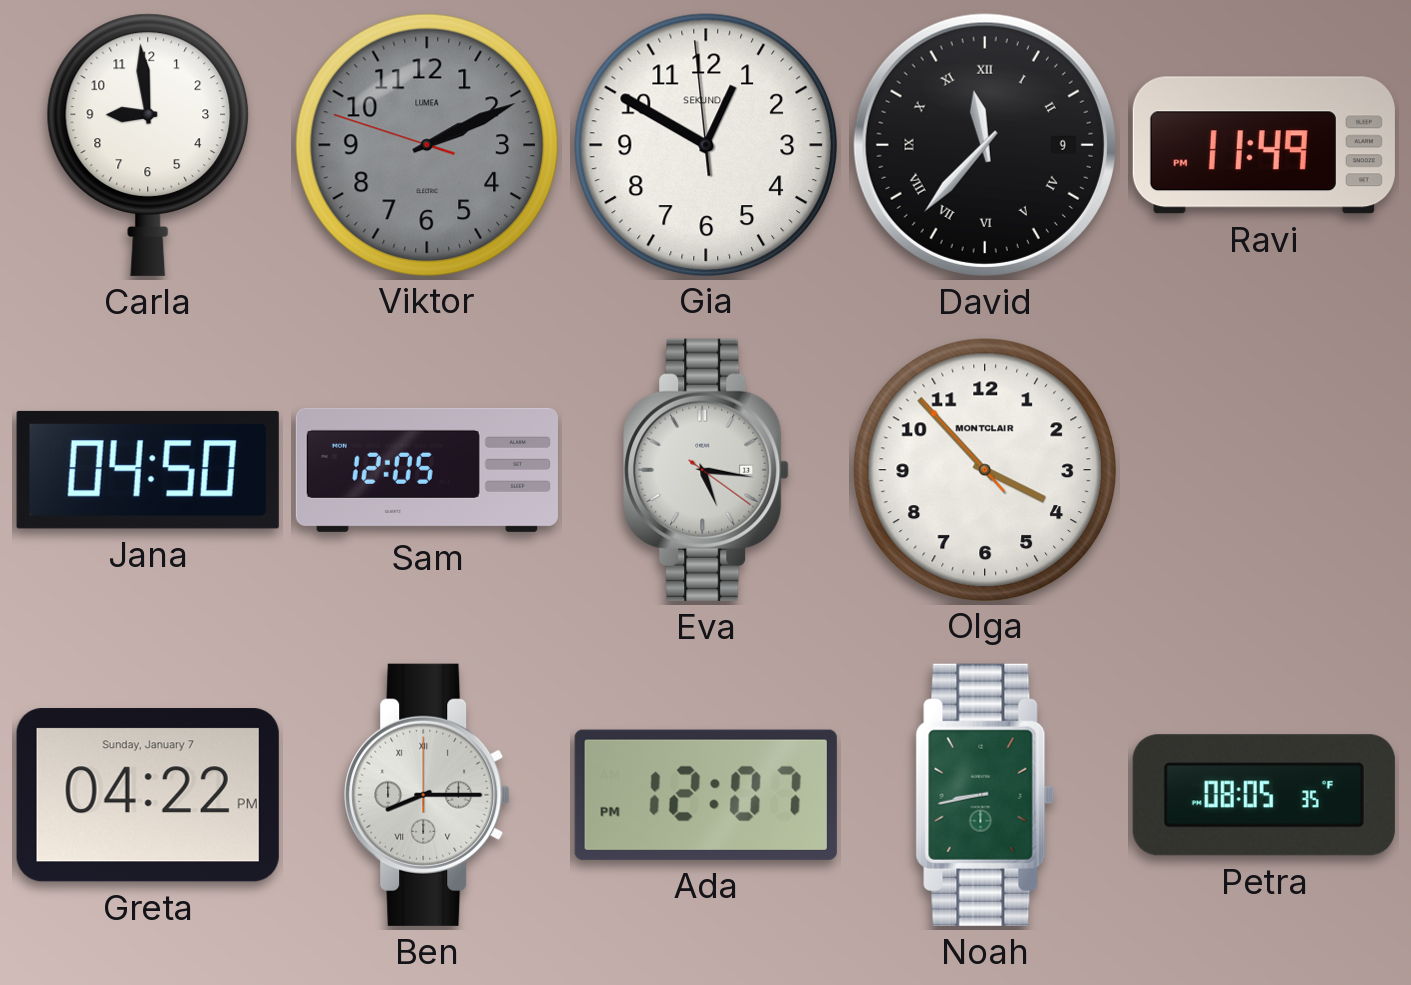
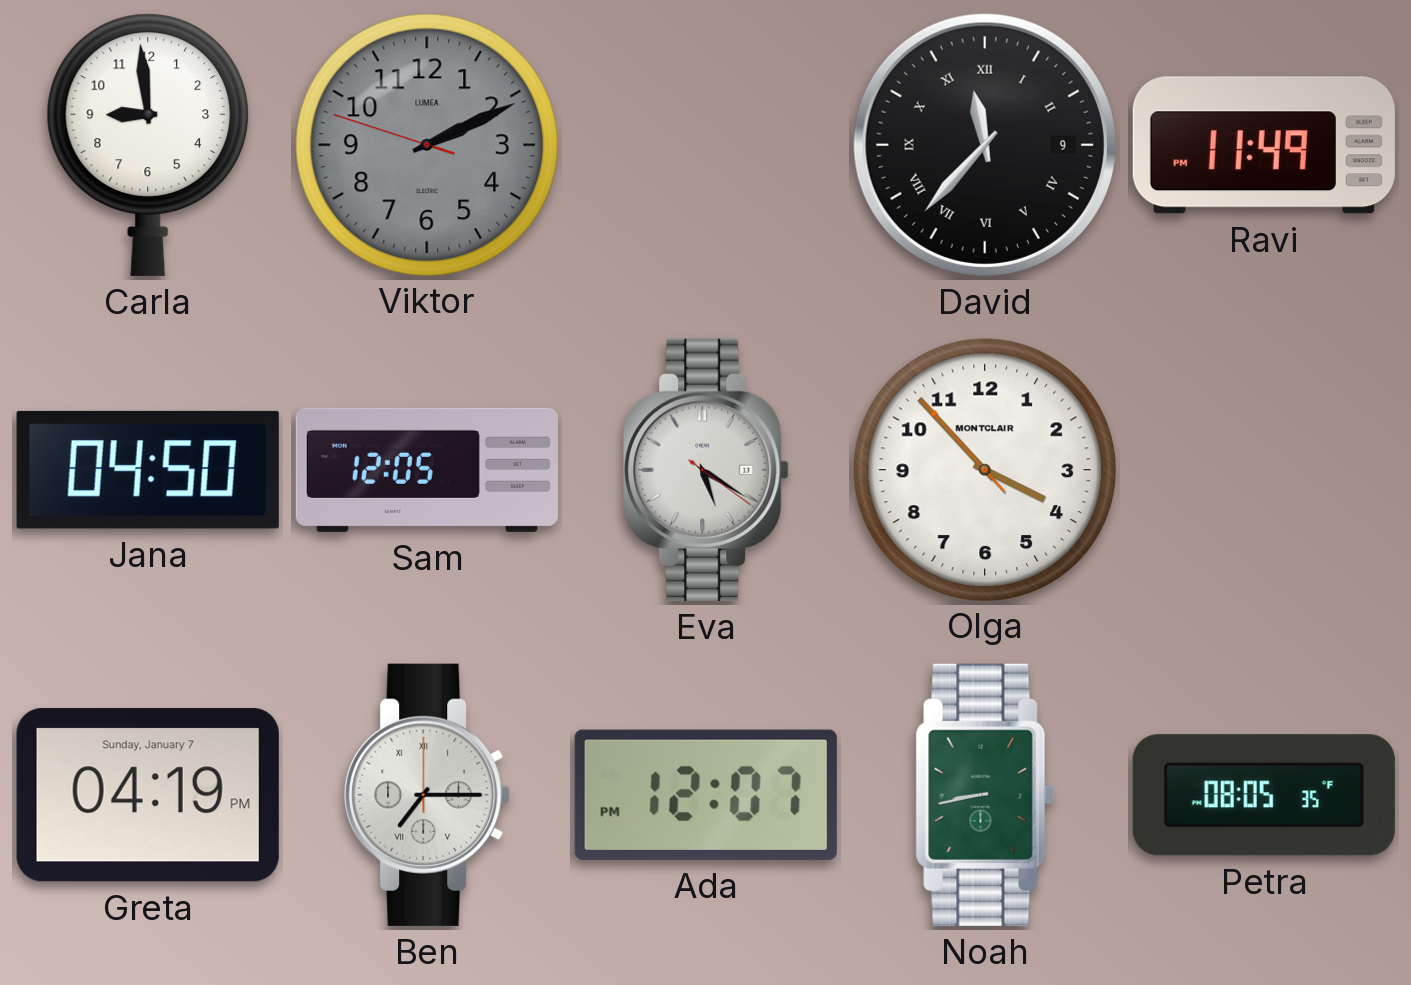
Gia: 12:49 -> none (705, 144)
Eva: 5:16 -> 5:20 (706, 470)
Greta: 04:22 -> 04:19 (148, 795)
Ben: 8:15 -> 7:15 (427, 795)
